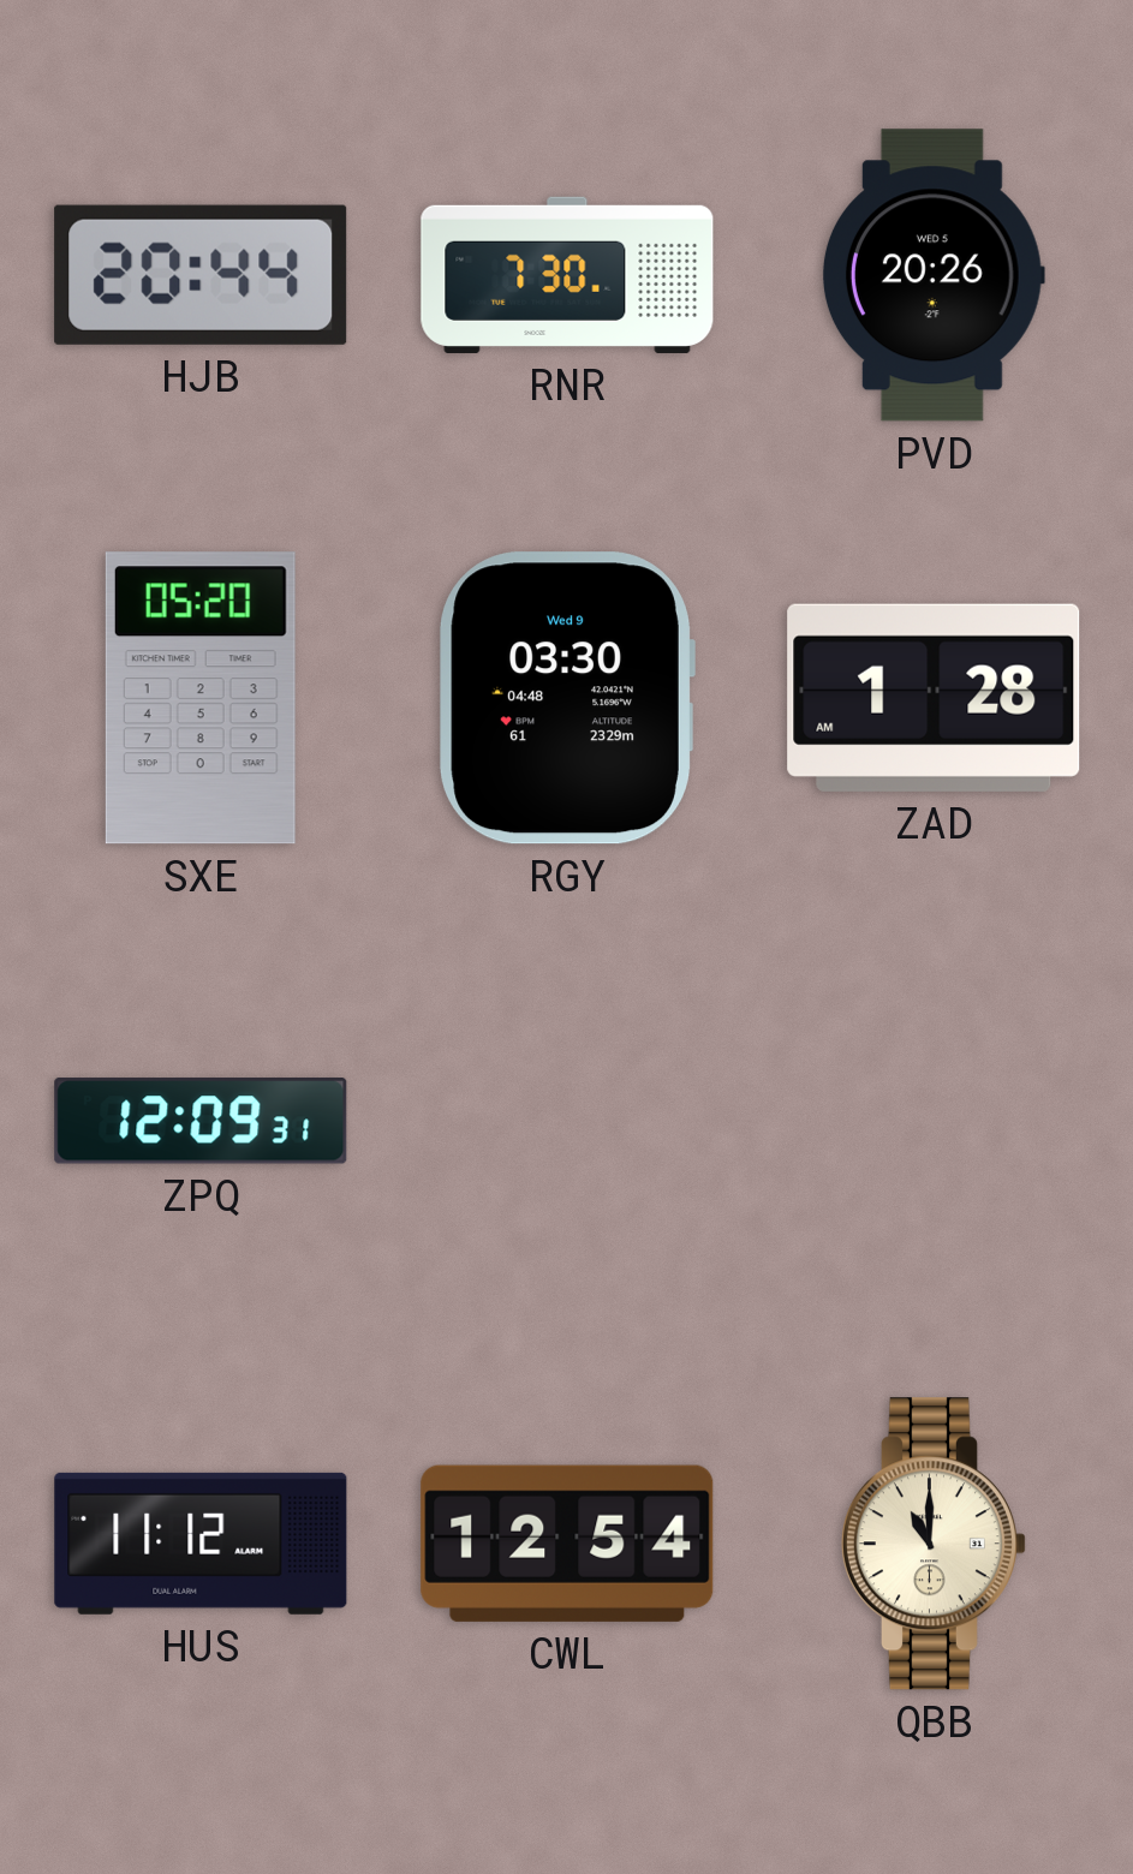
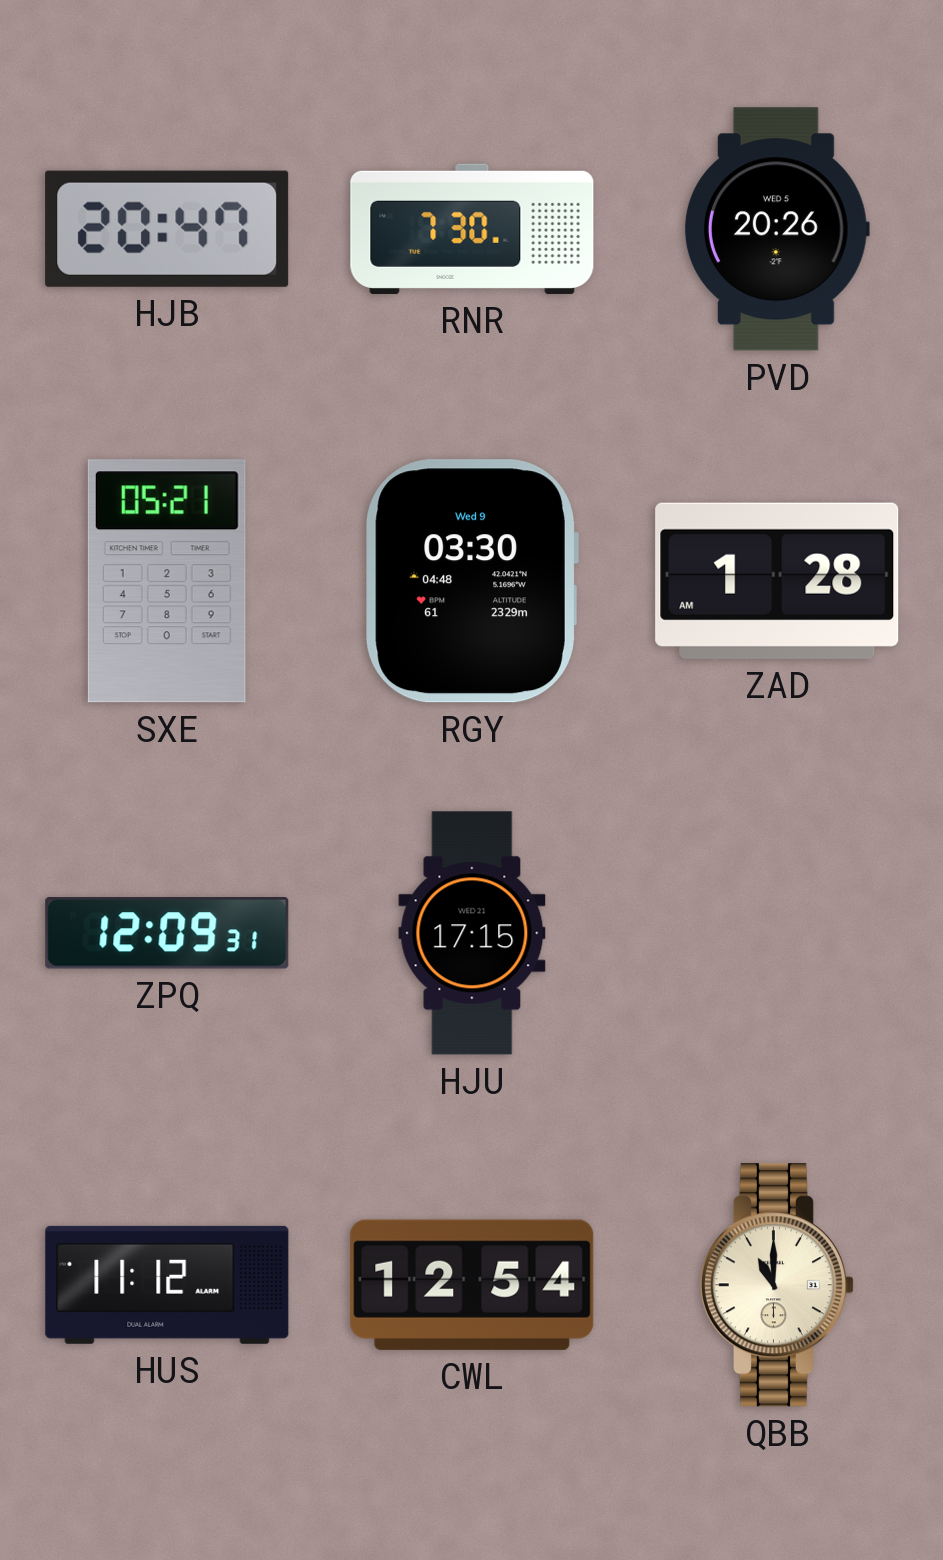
HJB: 20:44 -> 20:47 (167, 229)
SXE: 05:20 -> 05:21 (167, 581)
HJU: none -> 17:15 (472, 933)
